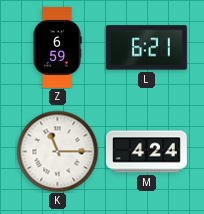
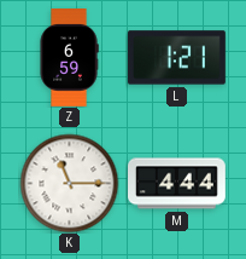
L: 6:21 -> 1:21 (176, 58)
M: 4:24 -> 4:44 (177, 184)
